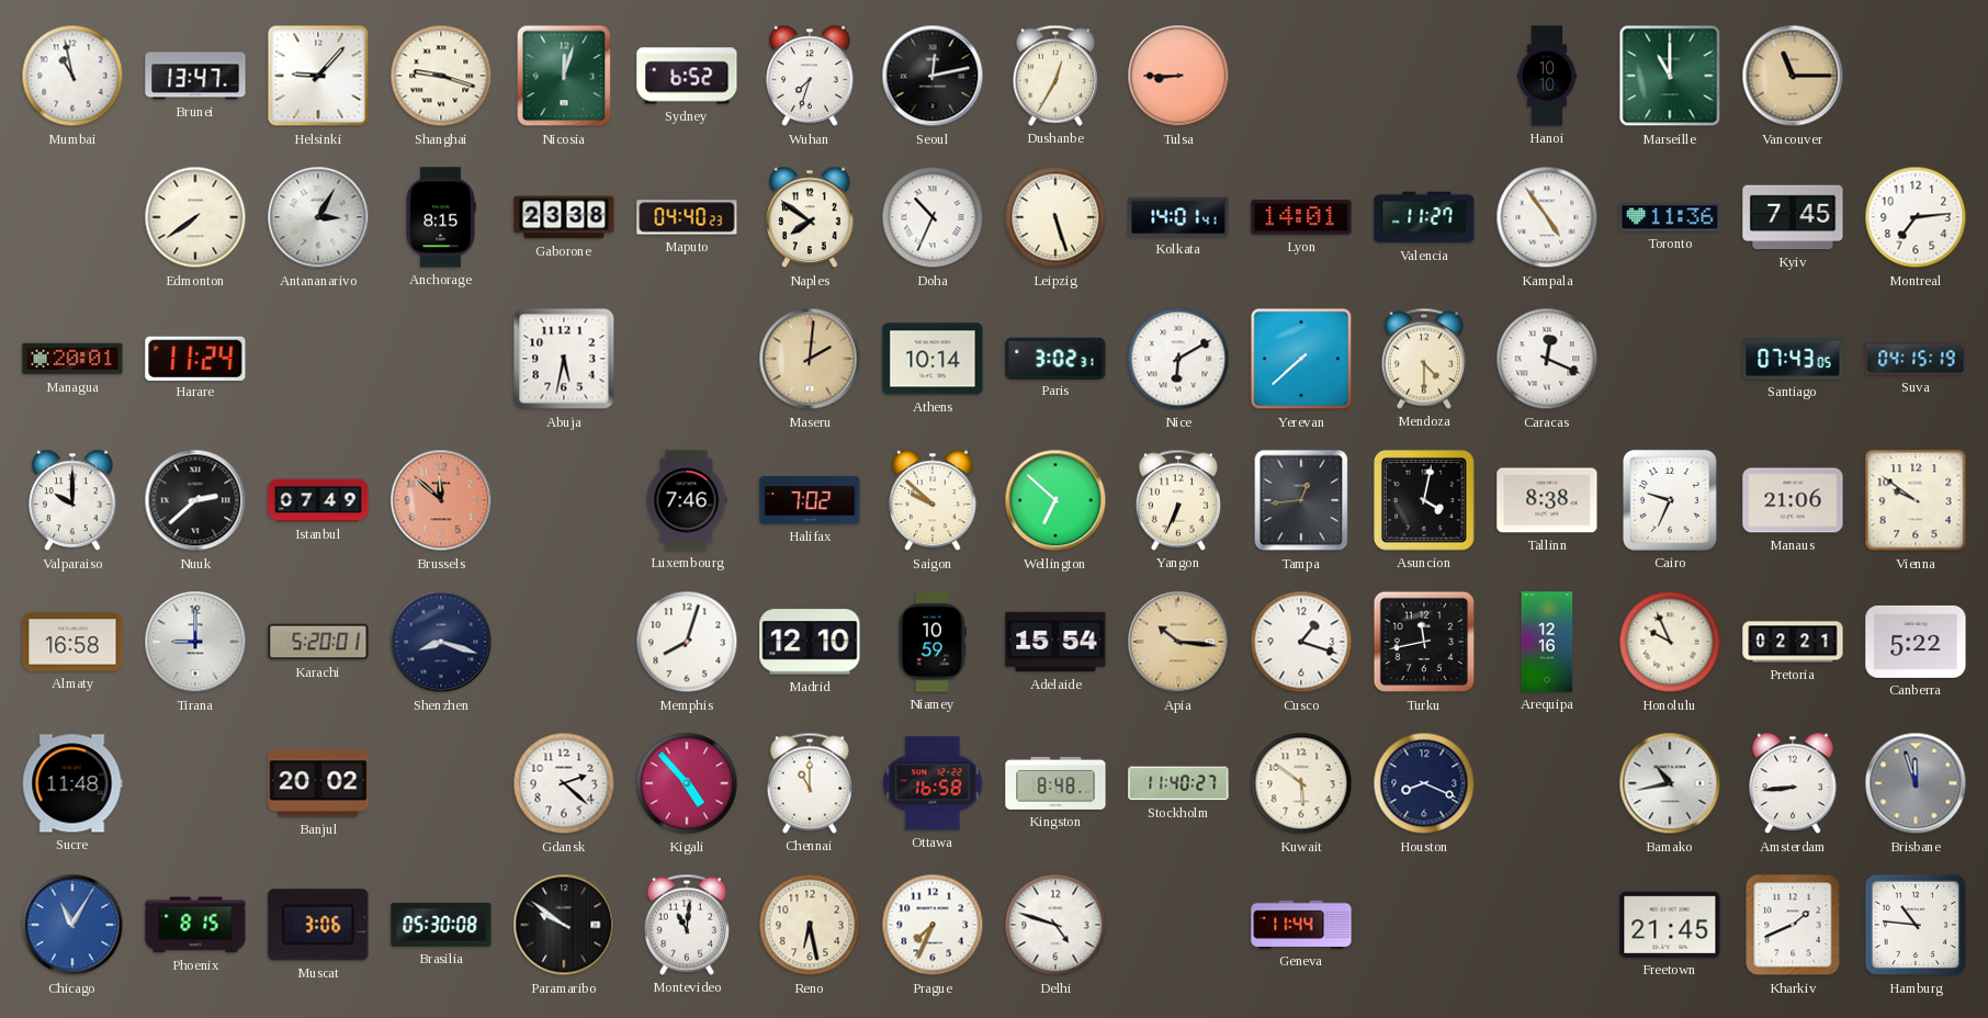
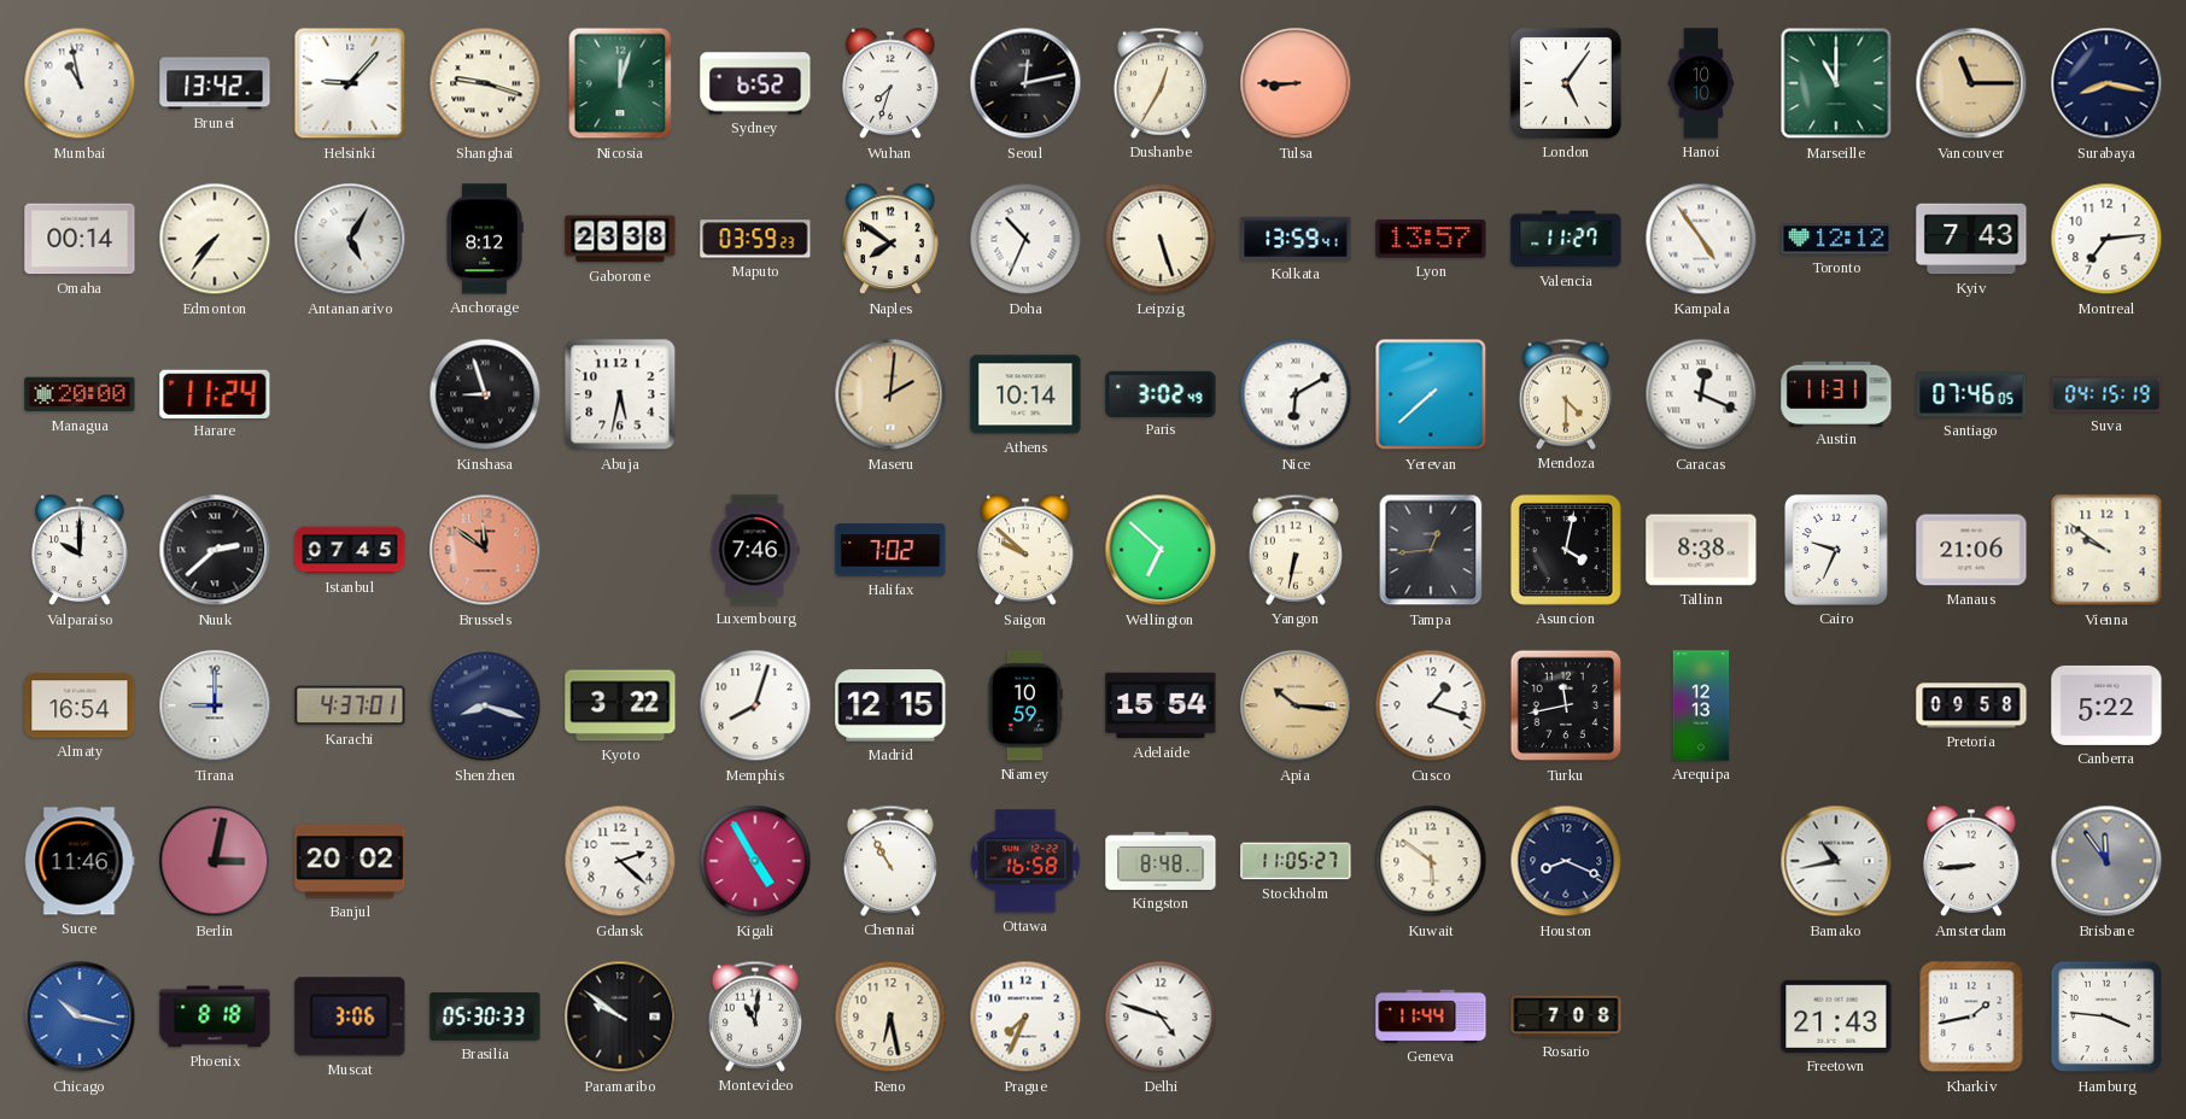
Brunei: 13:47 -> 13:42 (215, 83)
London: none -> 5:06 (1566, 83)
Surabaya: none -> 8:17 (2106, 83)
Omaha: none -> 00:14 (80, 239)
Edmonton: 7:39 -> 7:36 (215, 239)
Antananarivo: 3:05 -> 5:05 (350, 239)
Anchorage: 8:15 -> 8:12 (485, 239)
Maputo: 04:40 -> 03:59 (755, 239)
Kolkata: 14:01 -> 13:59 (1296, 239)
Lyon: 14:01 -> 13:57 (1431, 239)
Toronto: 11:36 -> 12:12 (1836, 239)
Kyiv: 7:45 -> 7:43 (1971, 239)
Managua: 20:01 -> 20:00 (80, 394)
Kinshasa: none -> 8:57 (485, 394)
Paris: 3:02:31 -> 3:02:49 (1161, 393)
Austin: none -> 11:31 (1836, 393)
Santiago: 07:43 -> 07:46 (1971, 394)
Istanbul: 07:49 -> 07:45 (350, 550)
Brussels: 11:52 -> 11:51 (485, 550)
Yangon: 6:34 -> 6:32 (1296, 550)
Almaty: 16:58 -> 16:54 (80, 705)
Karachi: 5:20 -> 4:37 (350, 705)
Kyoto: none -> 3:22 (620, 705)
Madrid: 12:10 -> 12:15 (890, 705)
Arequipa: 12:16 -> 12:13 (1701, 705)
Honolulu: 9:56 -> none (1670, 642)
Pretoria: 02:21 -> 09:58 (1971, 705)
Sucre: 11:48 -> 11:46 (80, 861)
Berlin: none -> 3:02 (215, 861)
Kigali: 4:53 -> 4:55 (755, 861)
Chennai: 11:00 -> 10:55 (890, 861)
Stockholm: 11:40 -> 11:05 (1296, 861)
Brisbane: 11:57 -> 11:54 (2106, 861)
Chicago: 11:05 -> 10:17 (80, 1017)
Phoenix: 8:15 -> 8:18 (215, 1017)
Brasilia: 05:30:08 -> 05:30:33 (485, 1017)
Rosario: none -> 7:08 (1566, 1017)
Freetown: 21:45 -> 21:43 (1836, 1017)
Kharkiv: 1:41 -> 1:43 (1971, 1017)
Hamburg: 10:46 -> 3:46 (2106, 1017)
